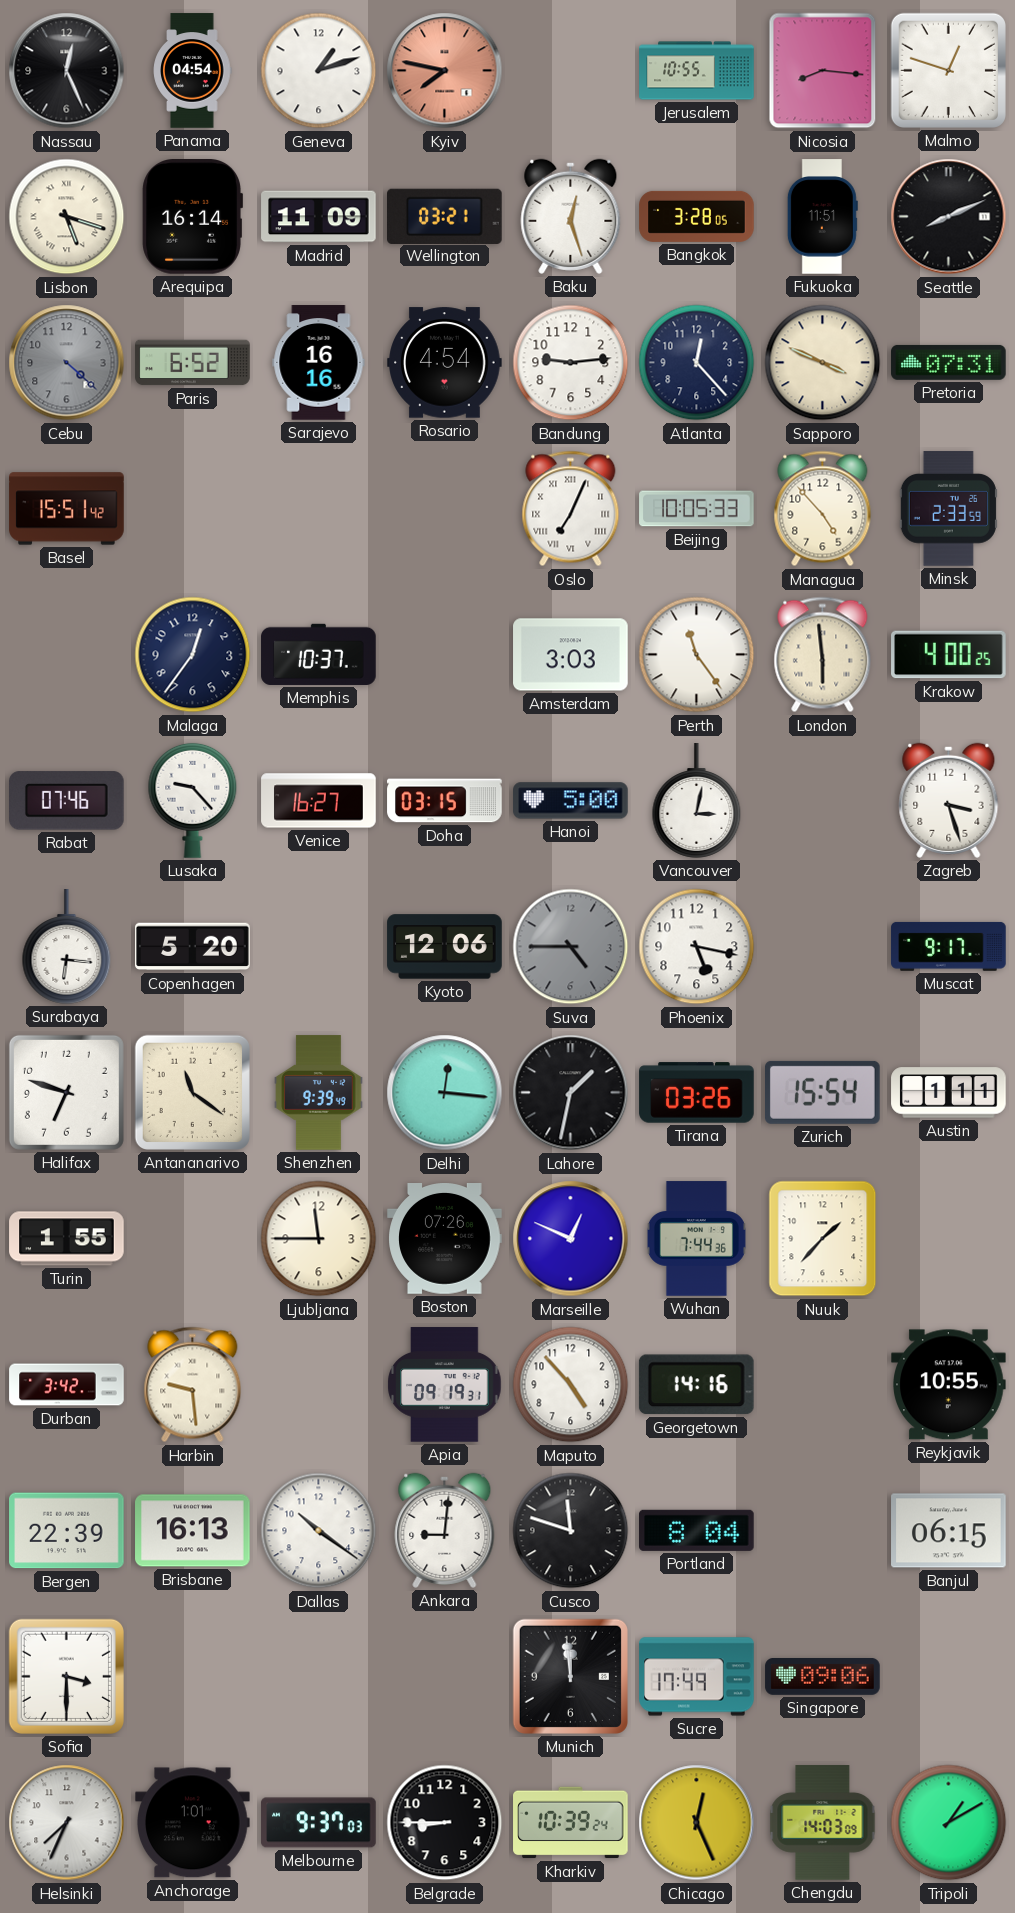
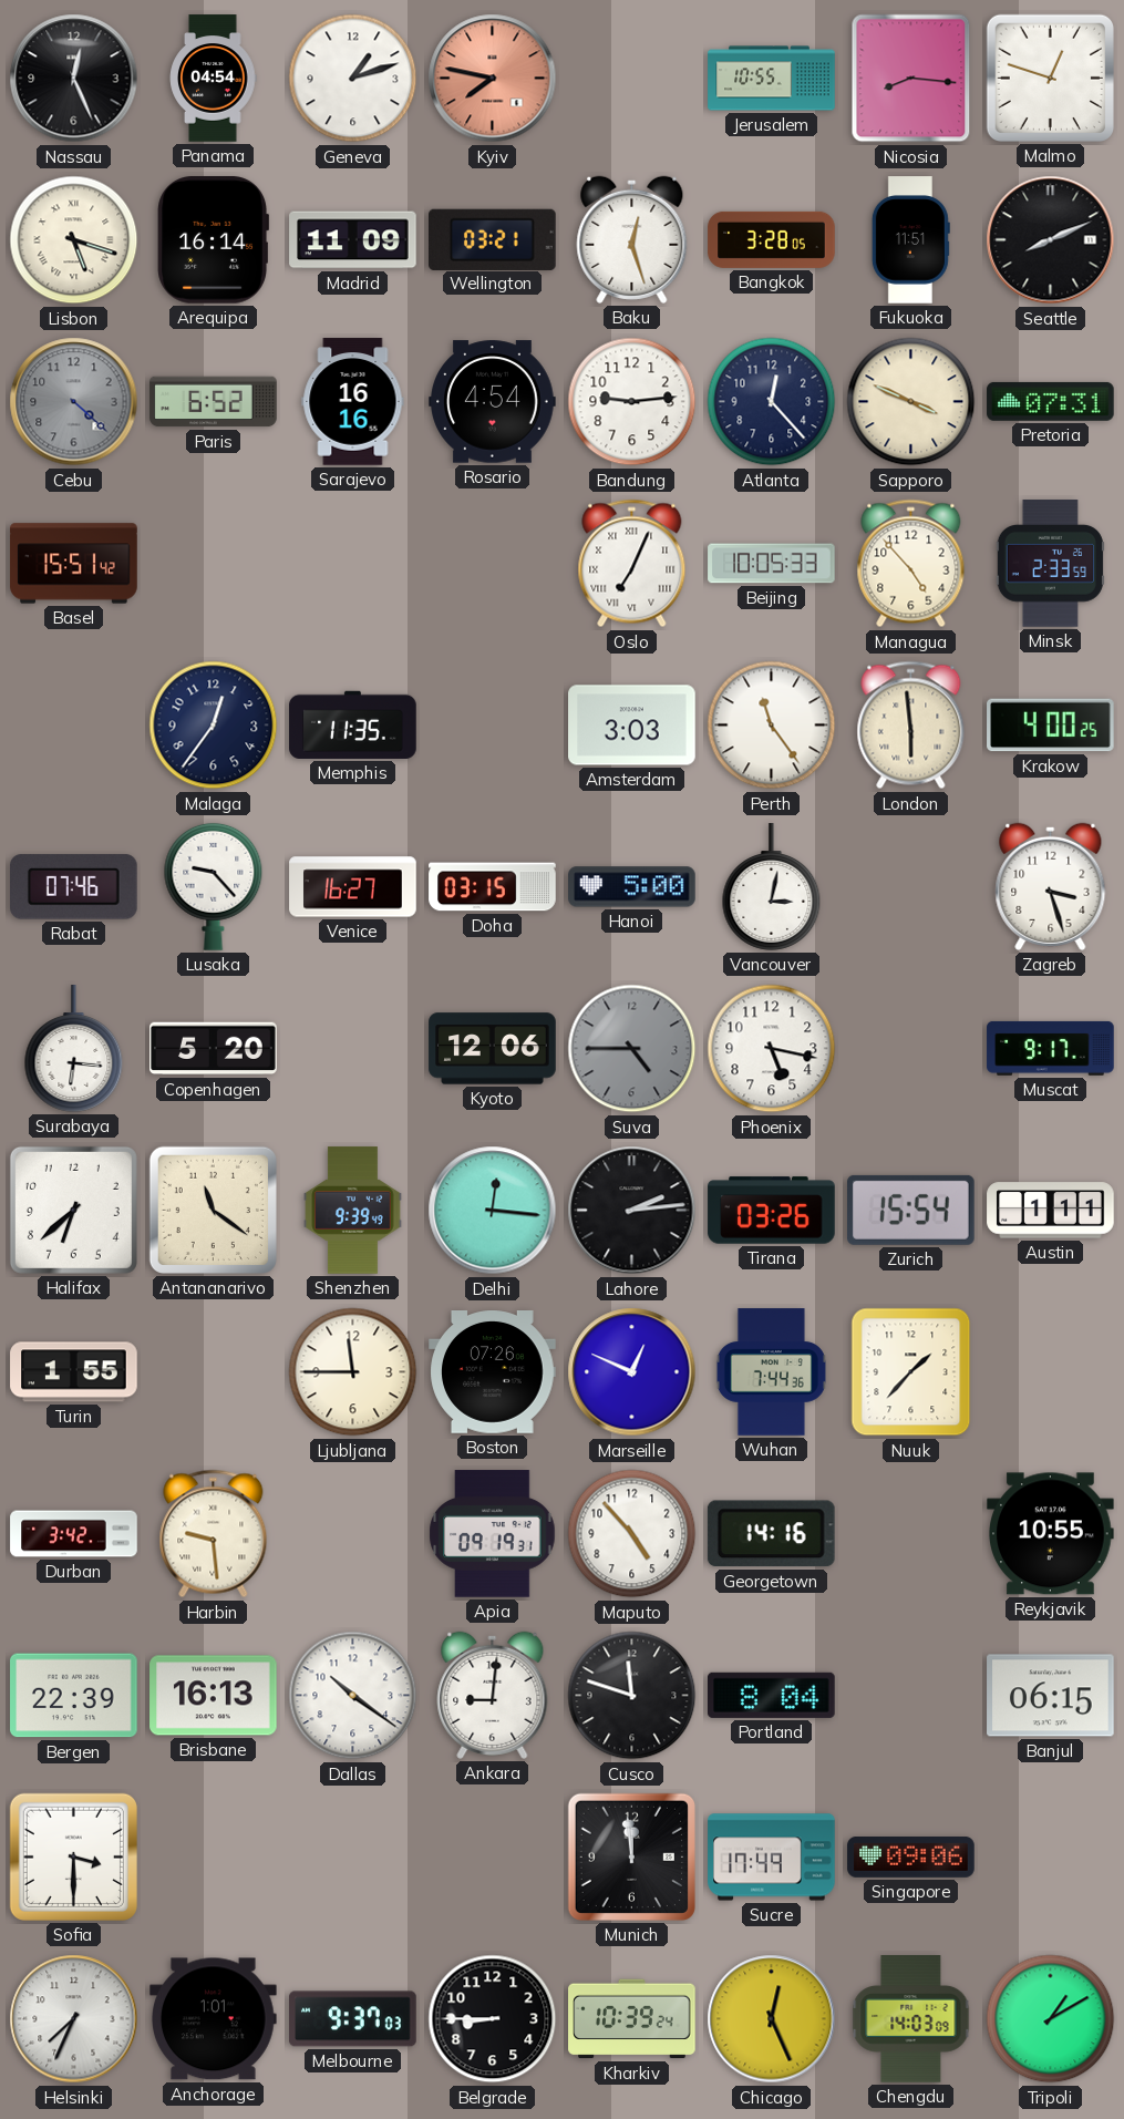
Memphis: 10:37 -> 11:35 (353, 724)
Halifax: 6:48 -> 6:38 (73, 1210)
Lahore: 1:32 -> 2:14 (632, 1211)
